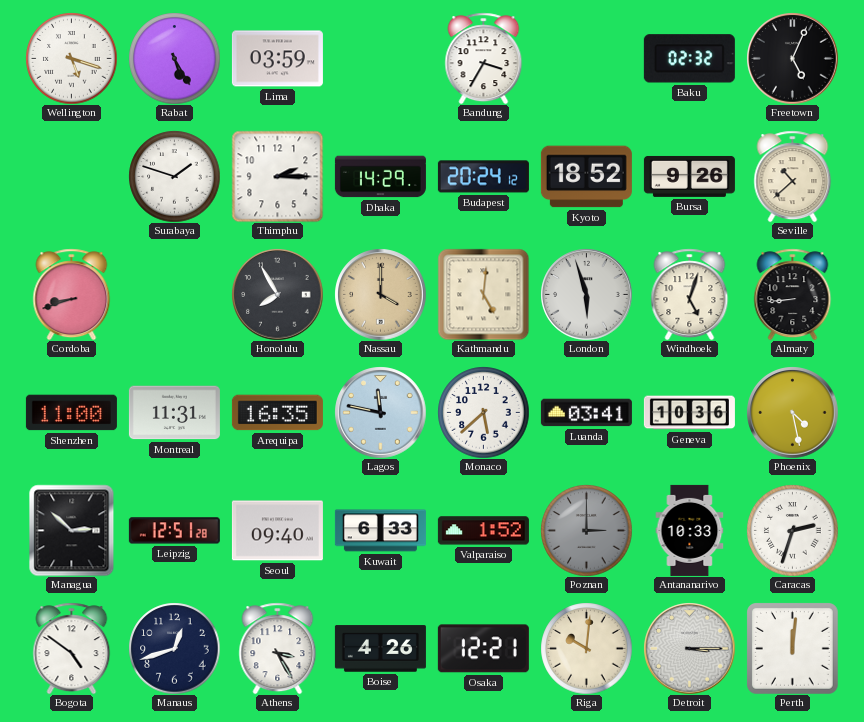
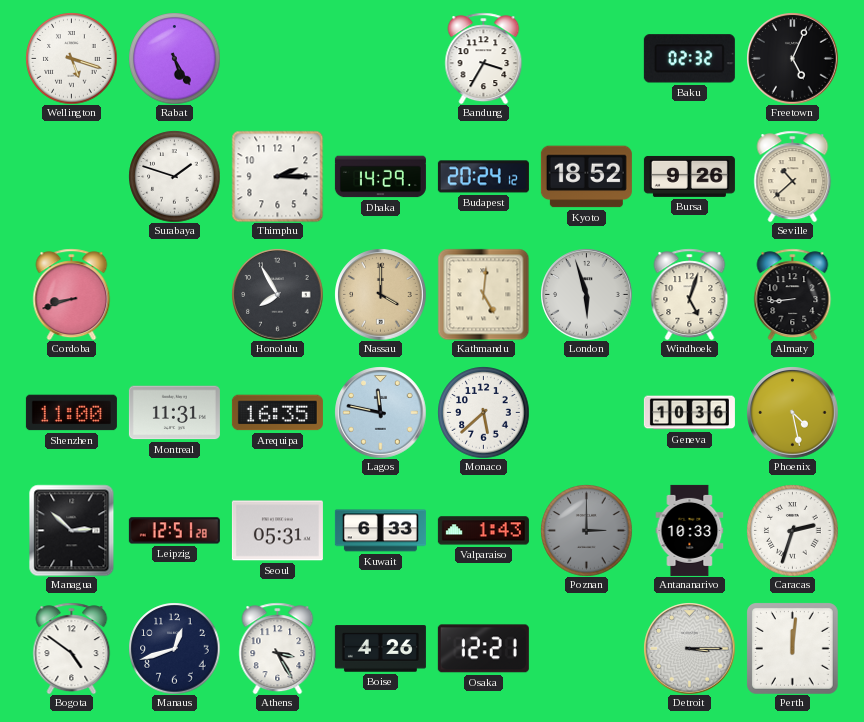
Lima: 03:59 -> none (277, 59)
Luanda: 03:41 -> none (586, 413)
Seoul: 09:40 -> 05:31 (277, 531)
Valparaiso: 1:52 -> 1:43 (483, 531)
Riga: 10:01 -> none (586, 648)
